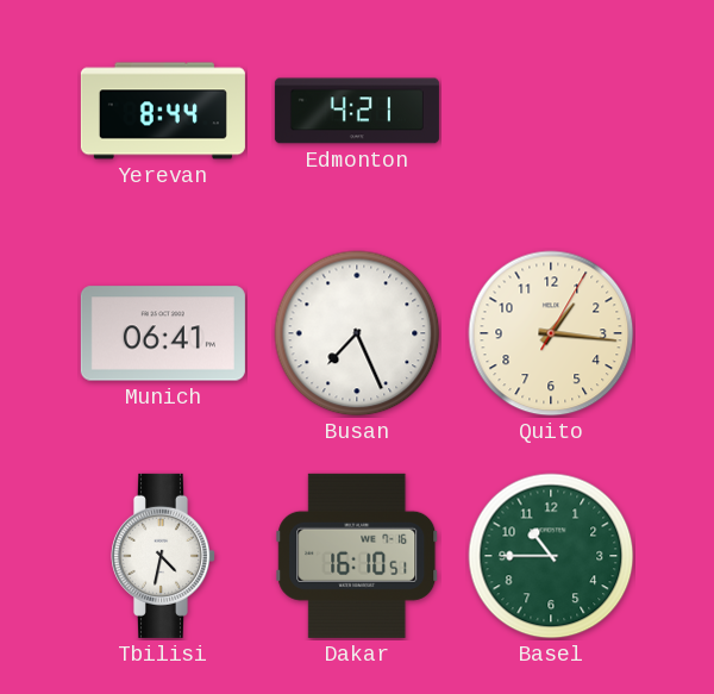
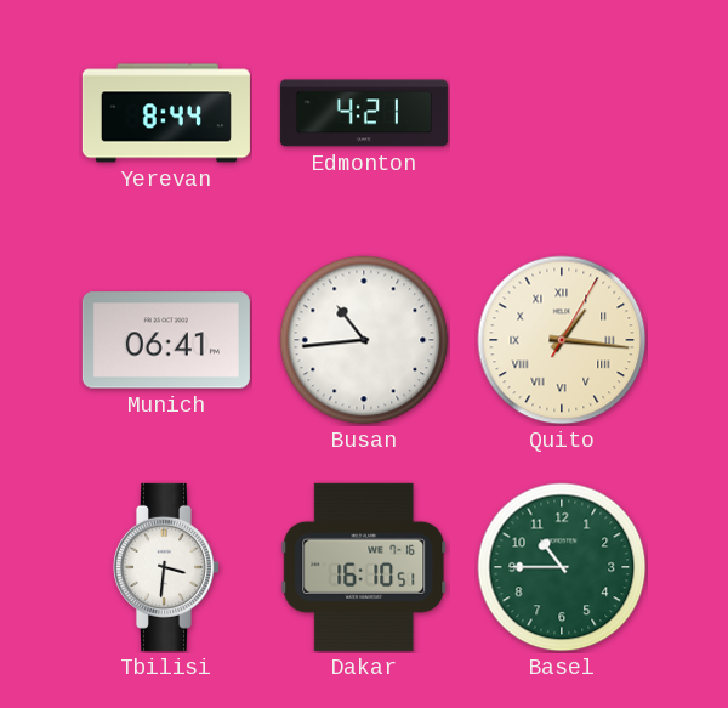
Busan: 7:26 -> 10:44 (364, 340)
Quito numerals: Arabic -> Roman (562, 340)
Tbilisi: 4:32 -> 3:31 (165, 567)
